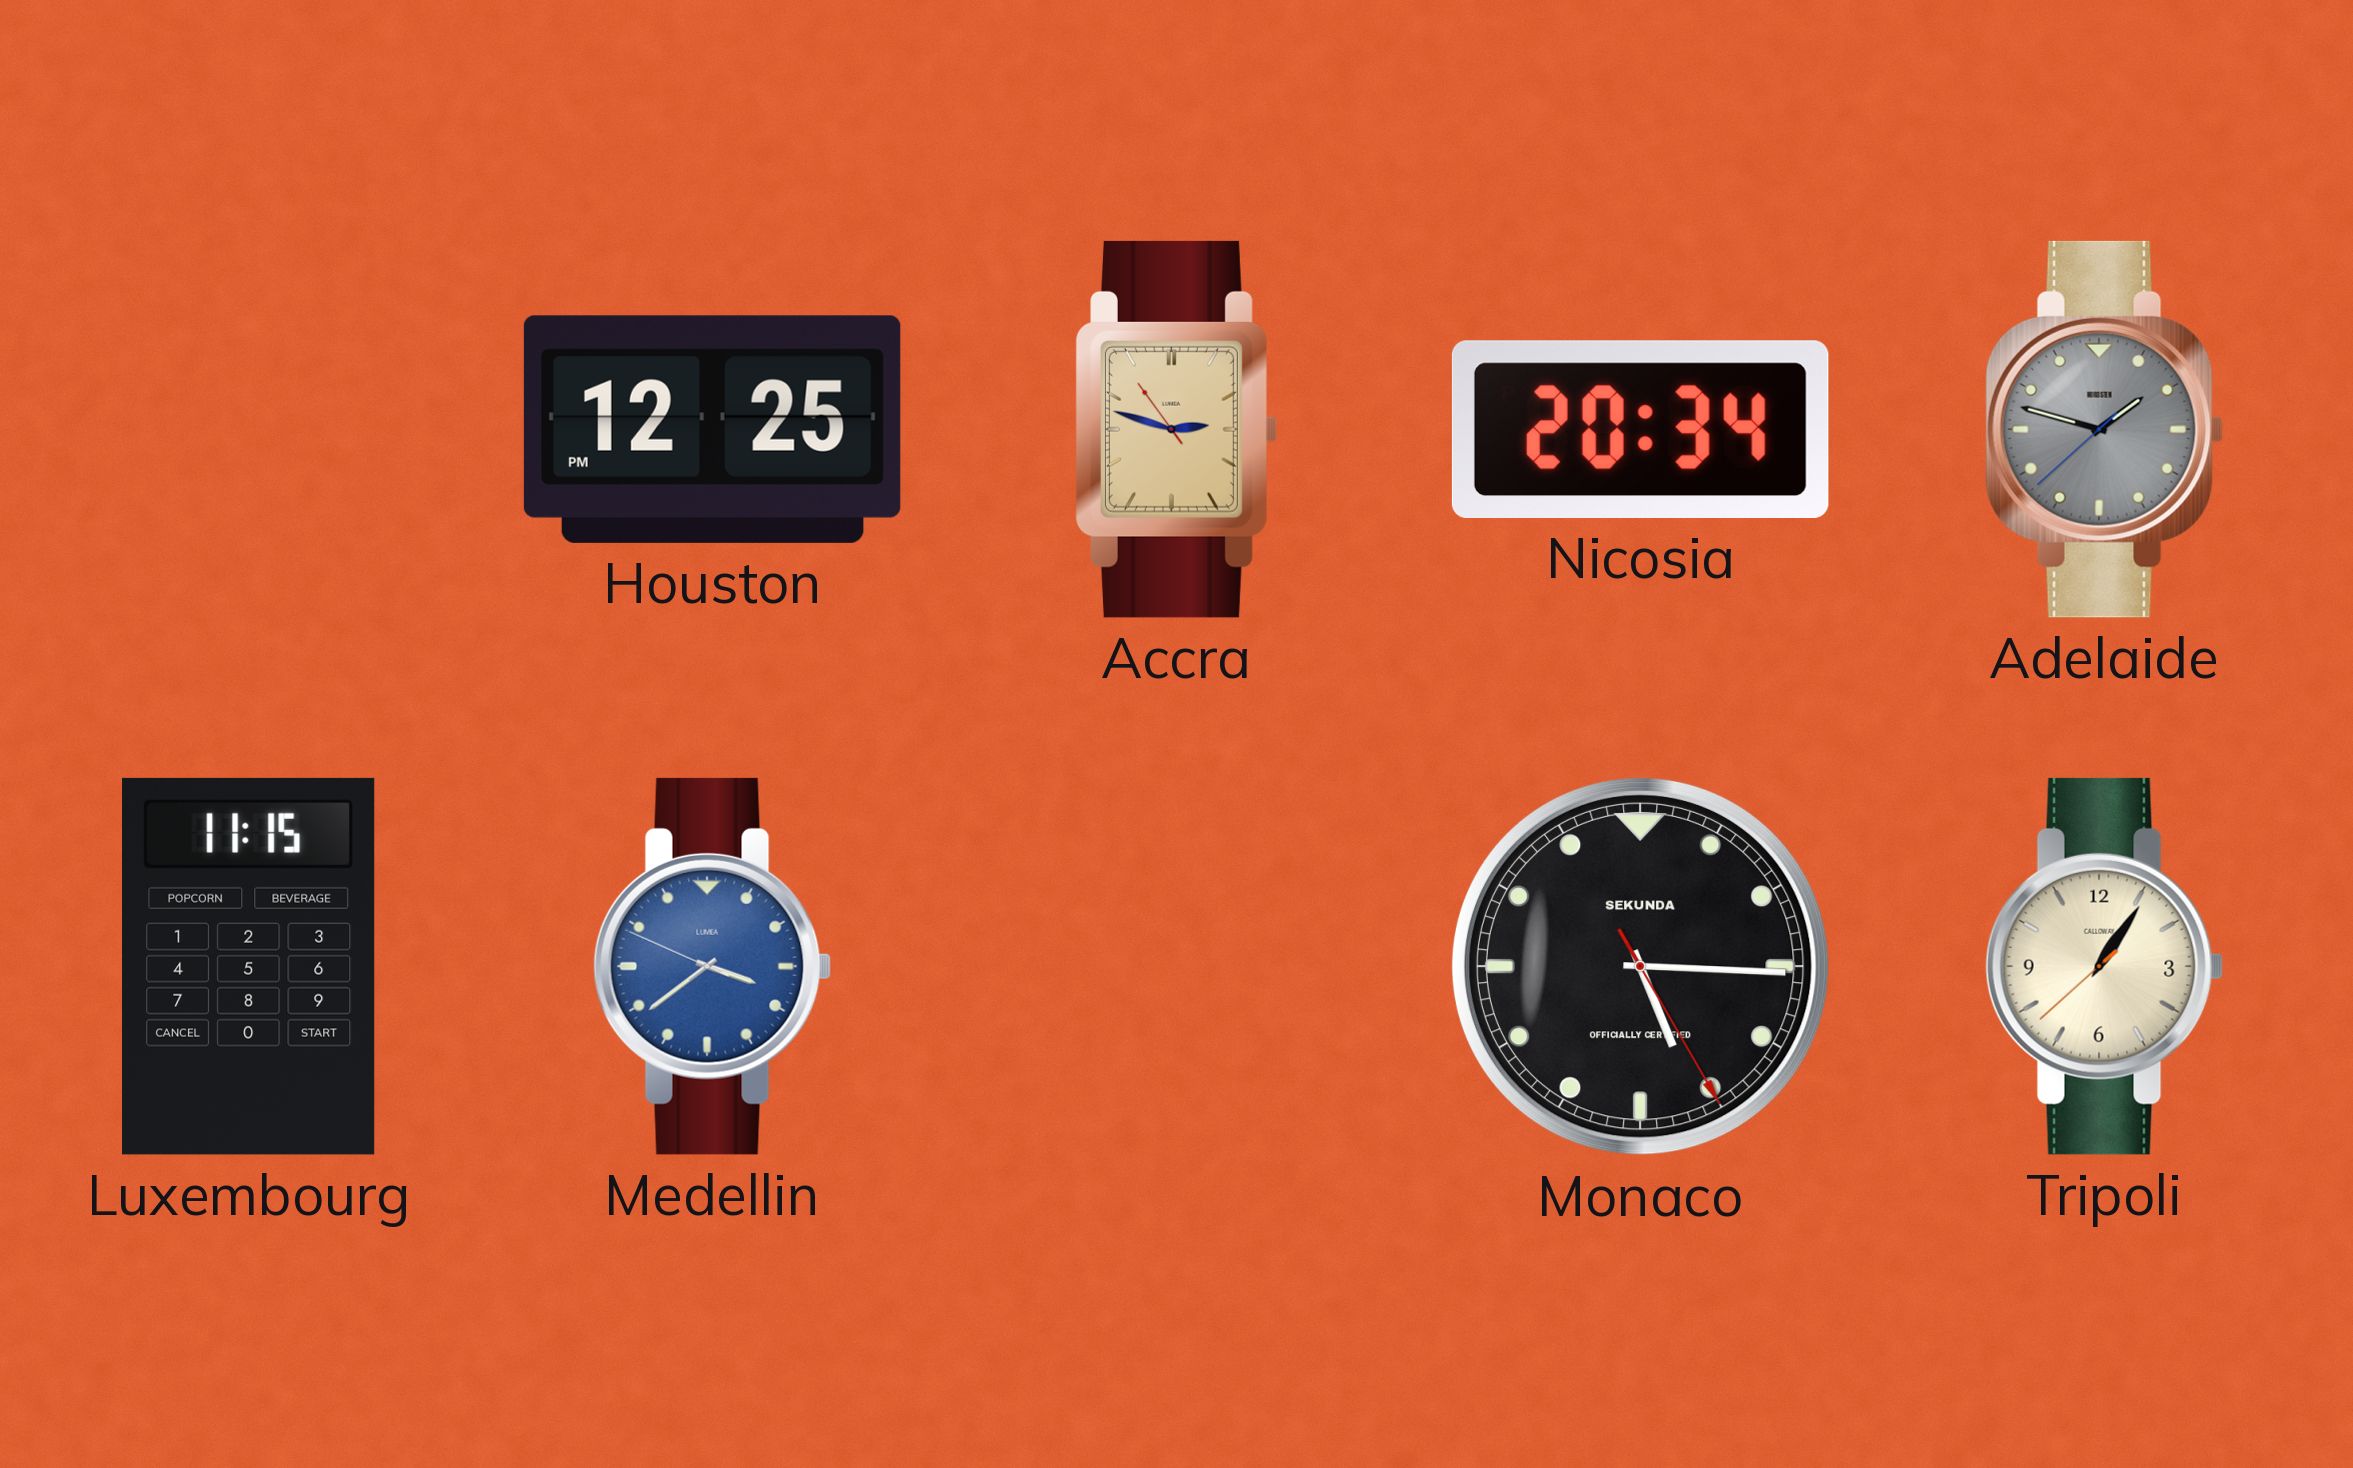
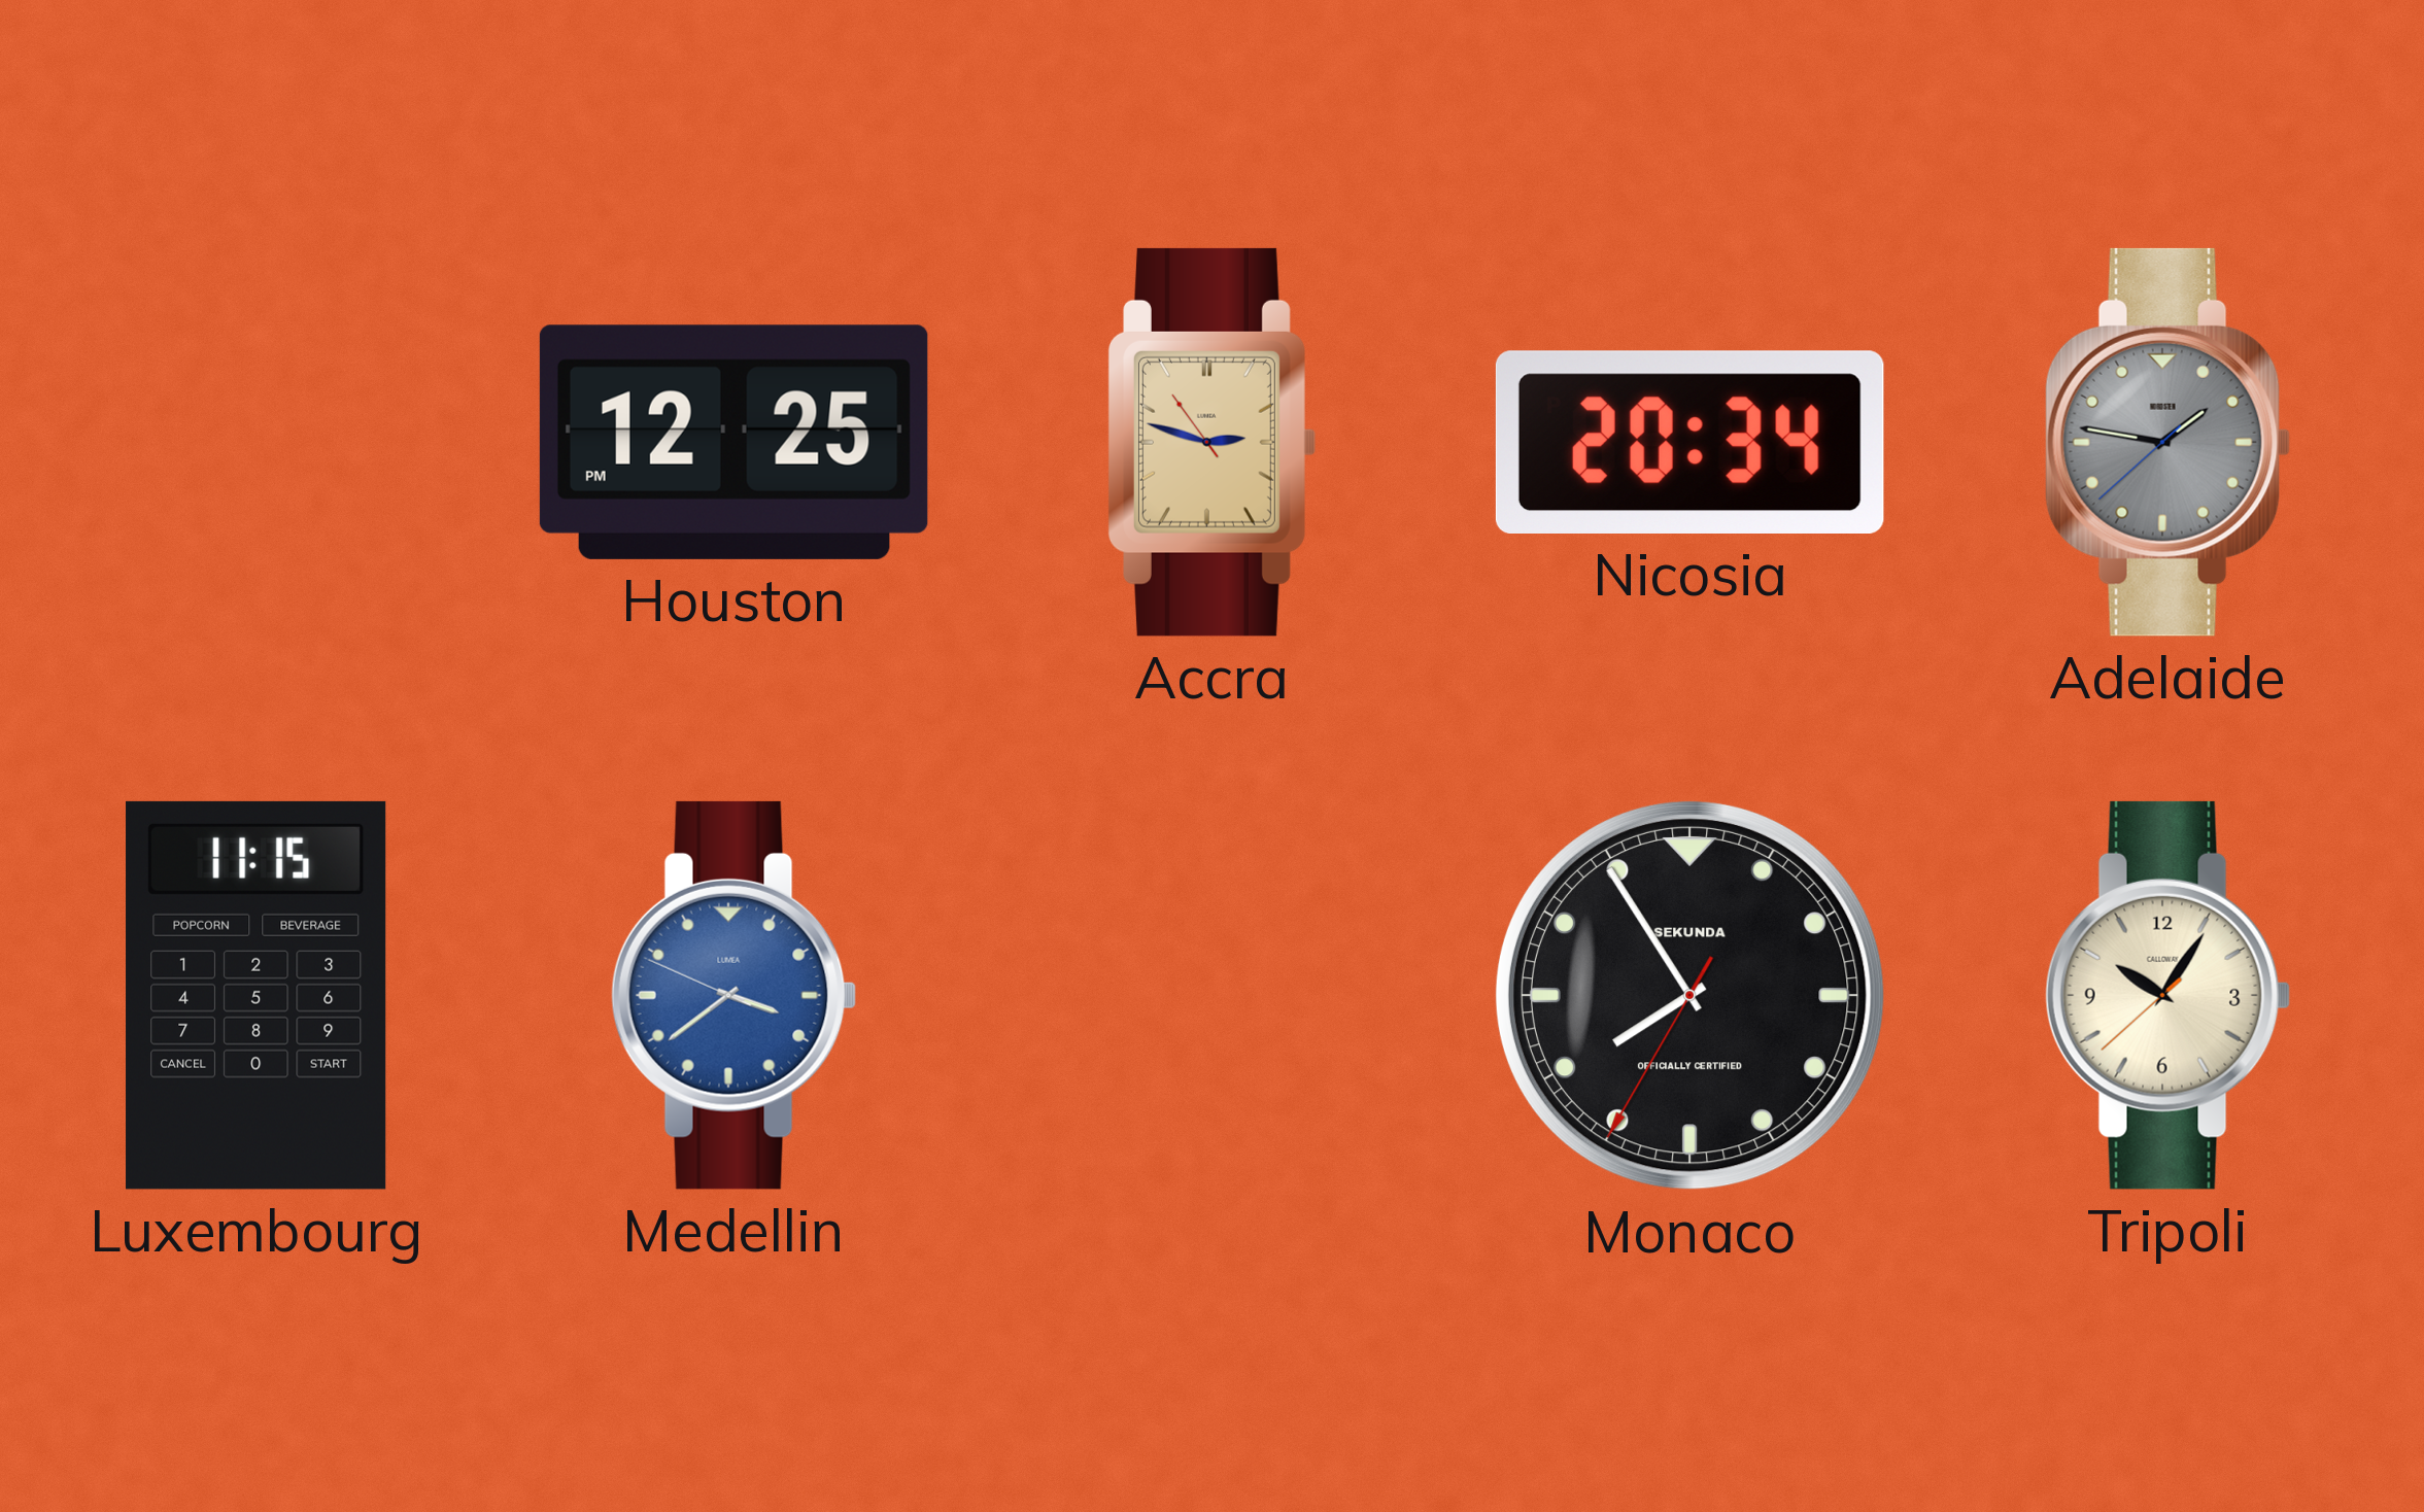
Adelaide: 1:47 -> 1:46 (2169, 442)
Monaco: 5:15 -> 7:54 (1689, 995)
Tripoli: 1:05 -> 10:05 (2169, 995)
